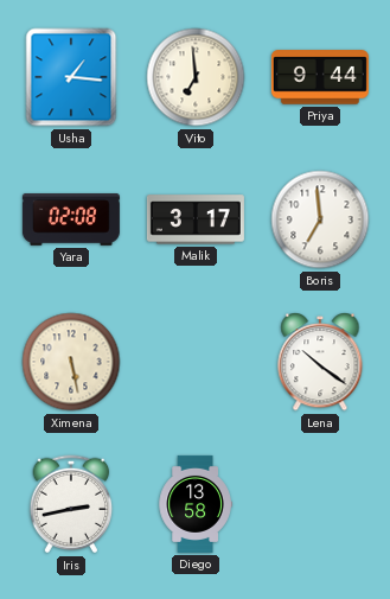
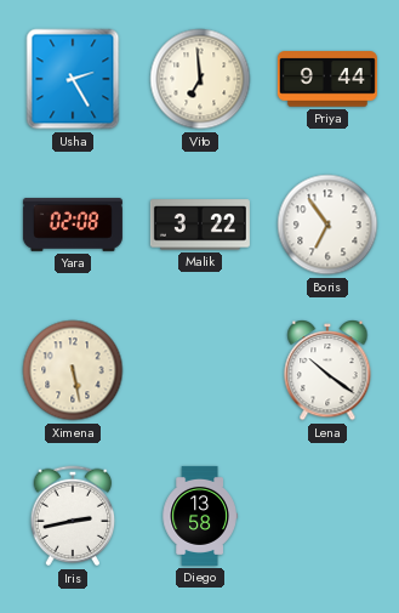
Usha: 1:16 -> 2:25 (73, 79)
Malik: 3:17 -> 3:22 (200, 225)
Boris: 6:59 -> 6:54 (327, 225)
